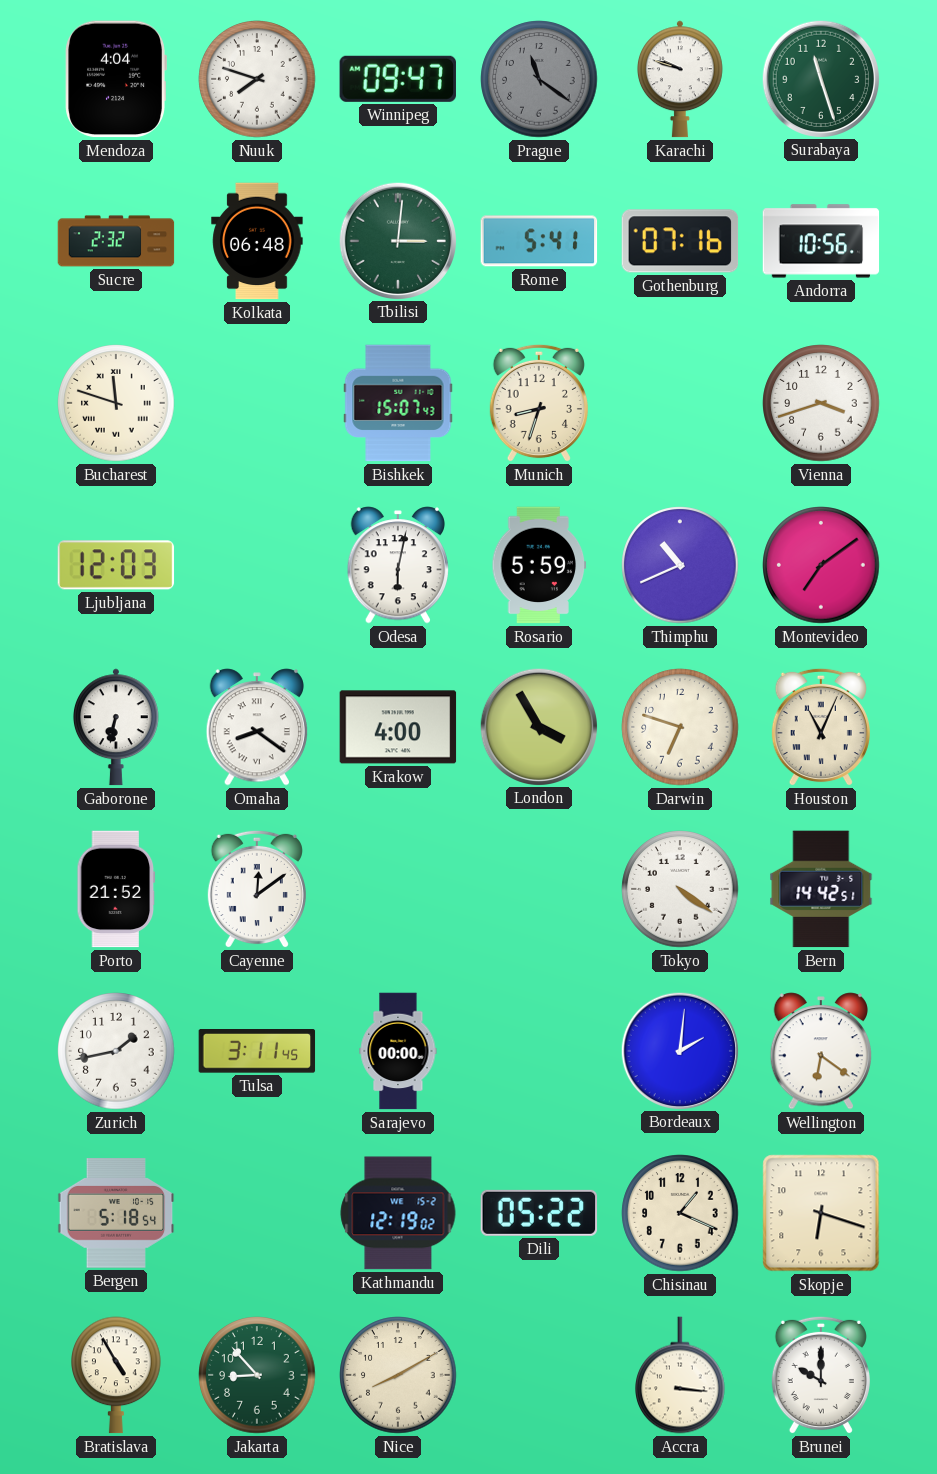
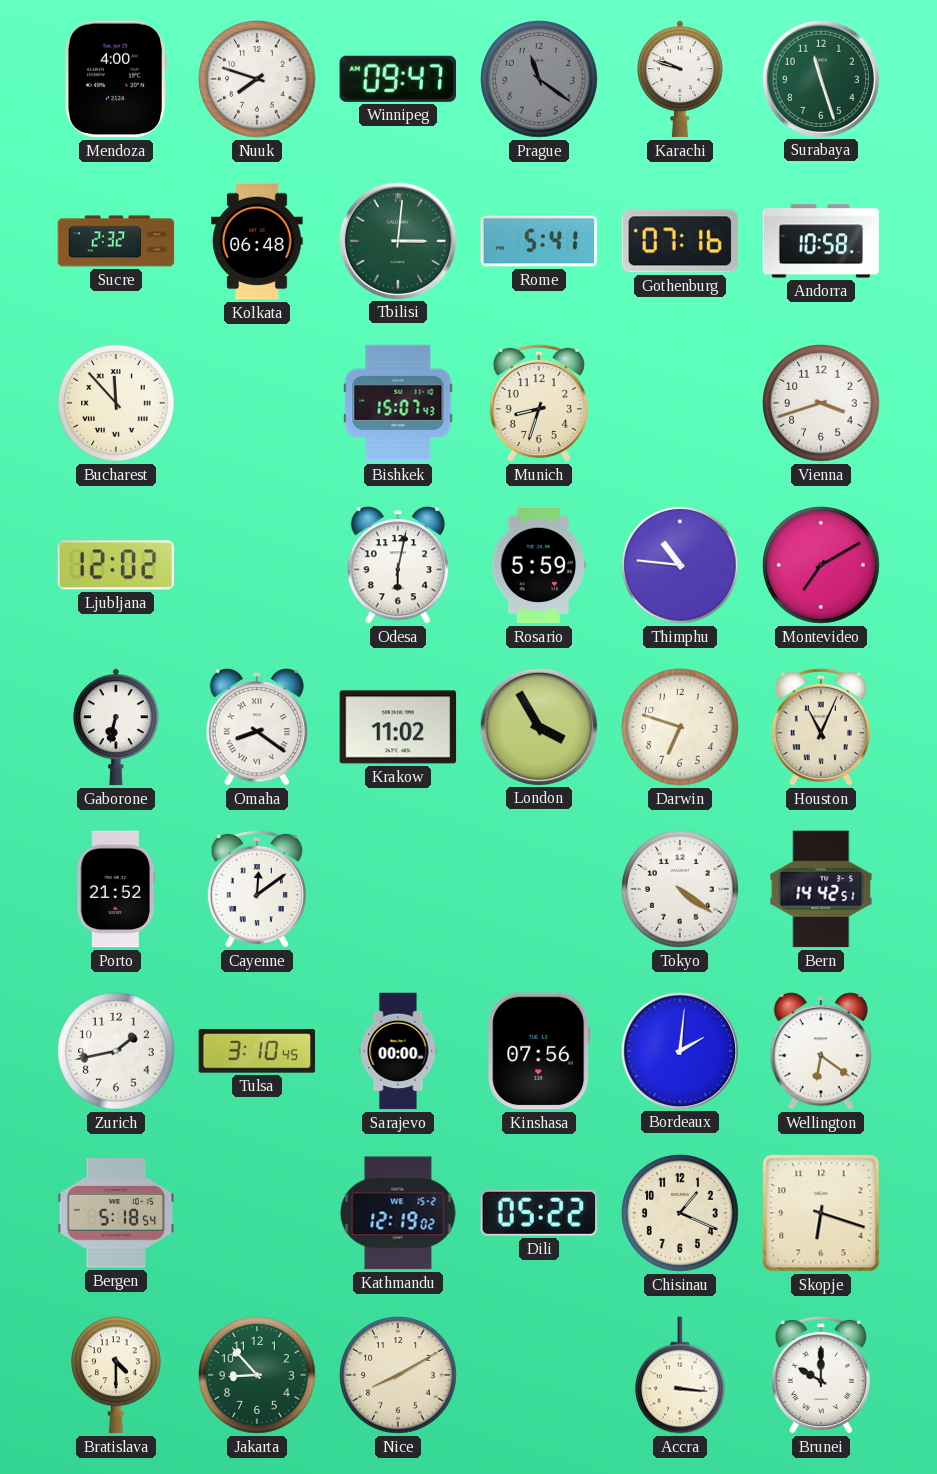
Mendoza: 4:04 -> 4:00 (116, 79)
Andorra: 10:56 -> 10:58 (821, 241)
Bucharest: 11:48 -> 11:53 (116, 403)
Ljubljana: 12:03 -> 12:02 (116, 565)
Thimphu: 10:41 -> 10:46 (680, 565)
Montevideo: 7:09 -> 7:10 (821, 565)
Krakow: 4:00 -> 11:02 (398, 727)
Tulsa: 3:11 -> 3:10 (257, 1051)
Kinshasa: none -> 07:56 (539, 1051)
Bratislava: 4:55 -> 4:30 (117, 1375)
